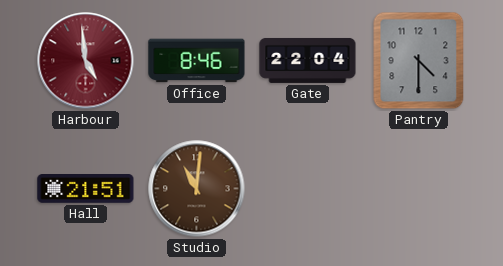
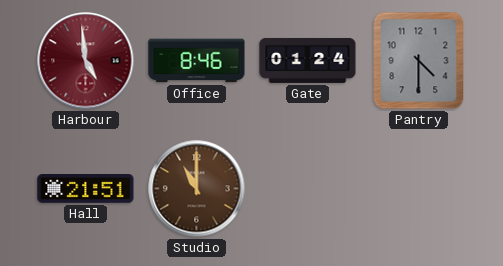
Gate: 22:04 -> 01:24 (308, 60)
Studio: 11:01 -> 11:00 (197, 189)
